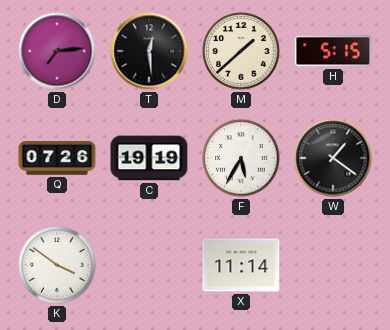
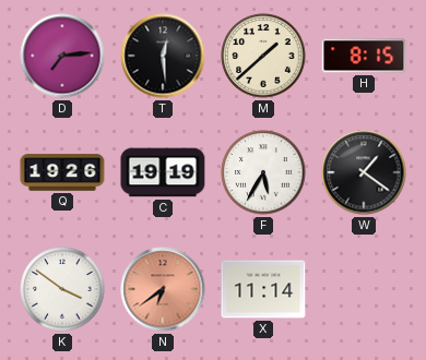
H: 5:15 -> 8:15 (364, 56)
Q: 07:26 -> 19:26 (62, 172)
N: none -> 6:39 (163, 289)
